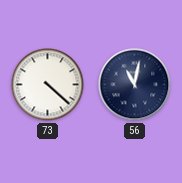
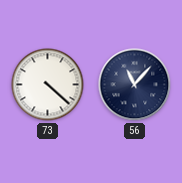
56: 11:02 -> 11:07 (135, 85)
